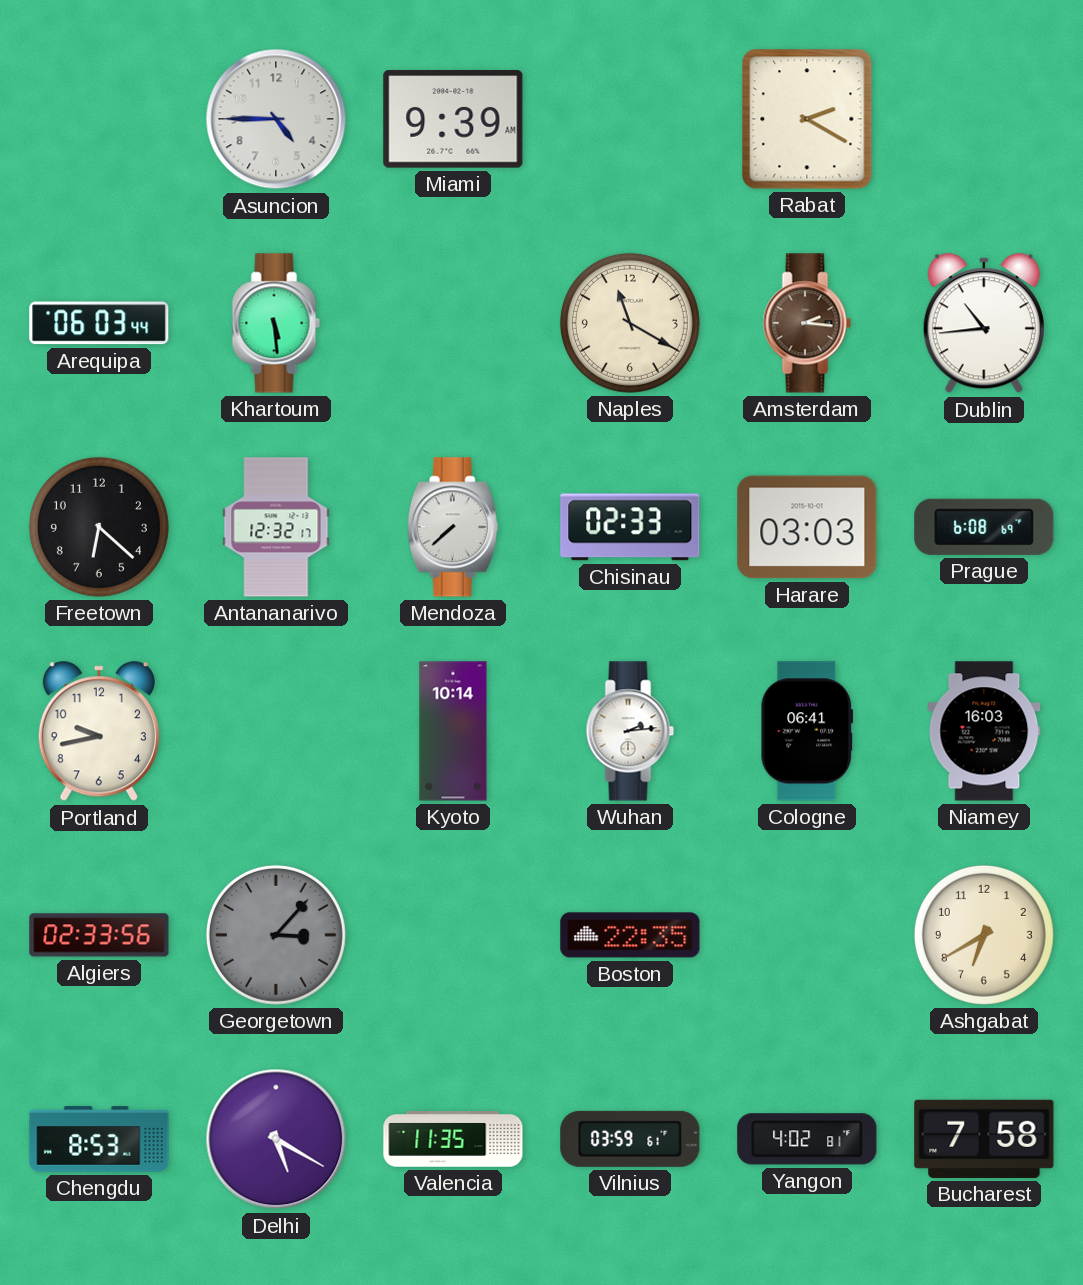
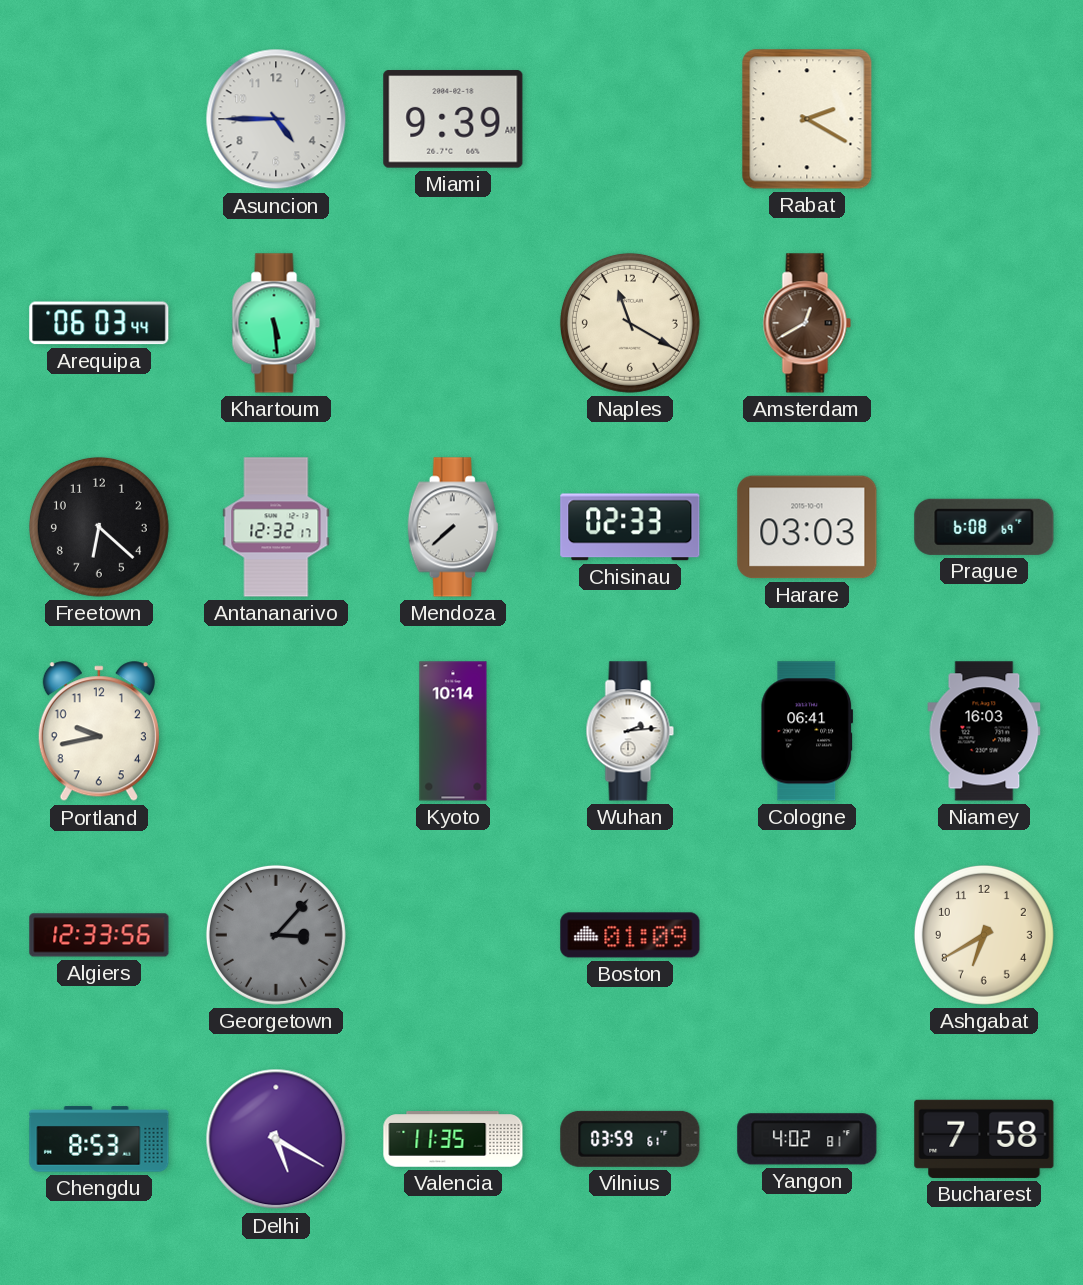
Amsterdam: 2:16 -> 12:40 (807, 323)
Dublin: 10:44 -> none (984, 324)
Algiers: 02:33 -> 12:33 (99, 935)
Boston: 22:35 -> 01:09 (630, 935)
